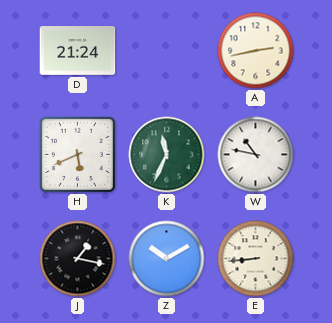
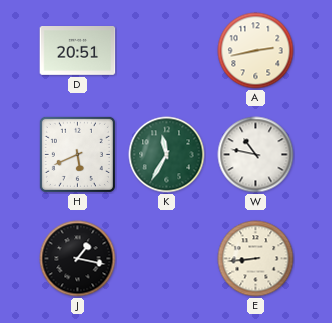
D: 21:24 -> 20:51 (78, 51)
K: 11:34 -> 11:35 (167, 155)
Z: 10:10 -> none (167, 259)
